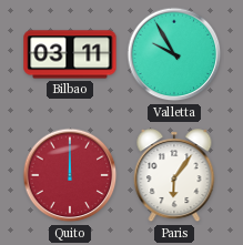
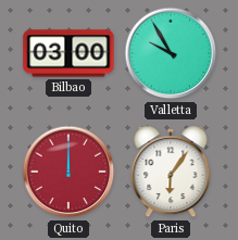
Bilbao: 03:11 -> 03:00 (68, 53)
